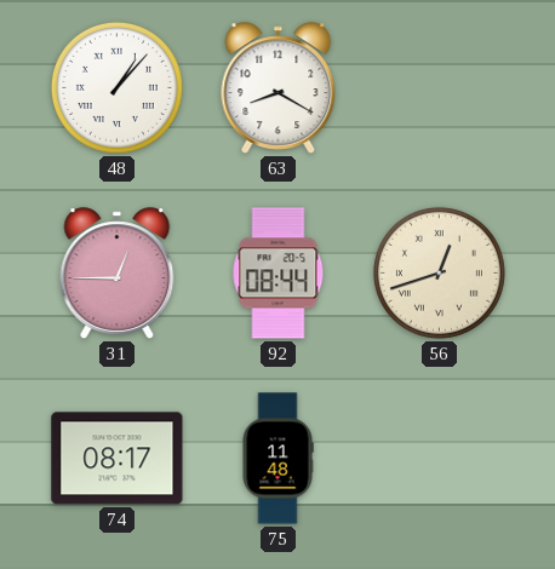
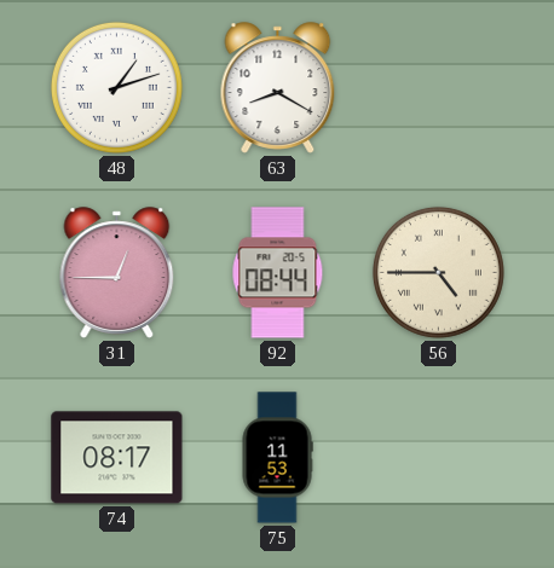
48: 1:07 -> 1:12 (116, 87)
56: 12:42 -> 4:45 (438, 272)
75: 11:48 -> 11:53 (277, 458)
